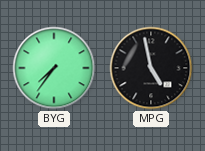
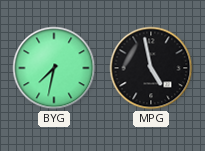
BYG: 7:36 -> 7:32 (54, 68)
